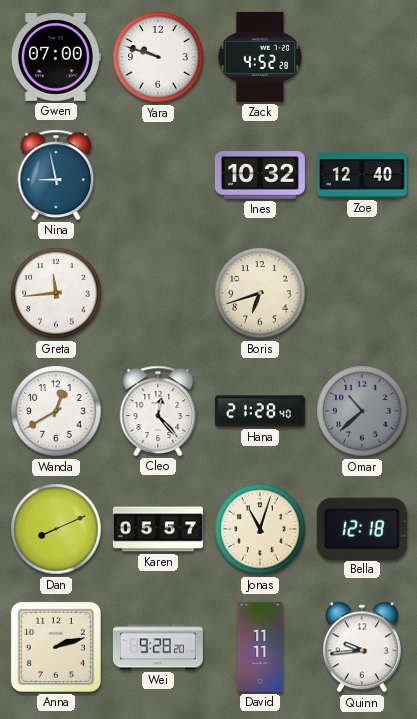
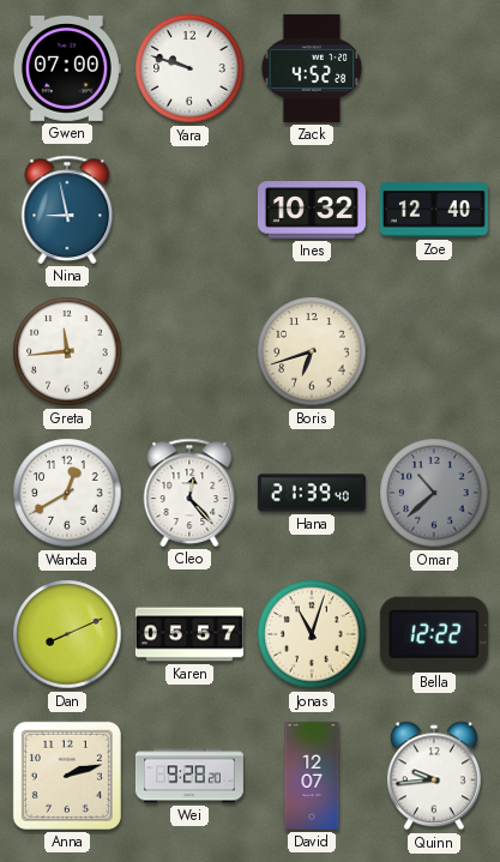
Hana: 21:28 -> 21:39 (312, 493)
Bella: 12:18 -> 12:22 (434, 633)
David: 11:11 -> 12:07 (312, 776)
